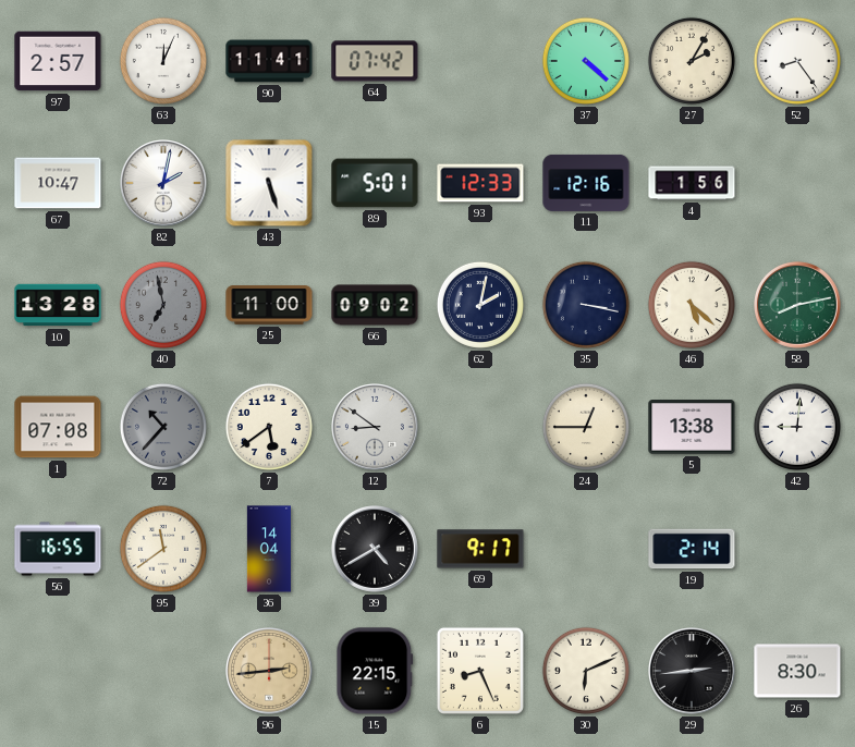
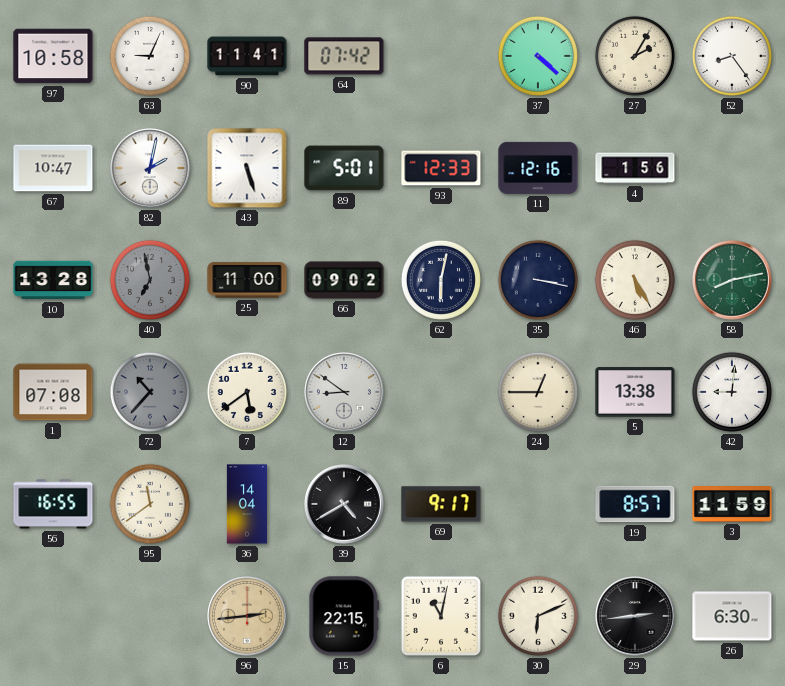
97: 2:57 -> 10:58 (53, 56)
63: 12:04 -> 9:04 (150, 56)
62: 2:02 -> 6:02 (441, 280)
46: 5:22 -> 5:25 (635, 280)
19: 2:14 -> 8:57 (635, 504)
3: none -> 11:59 (732, 505)
6: 8:26 -> 11:02 (441, 616)
26: 8:30 -> 6:30 (732, 616)
